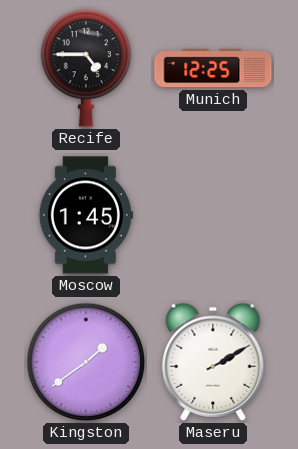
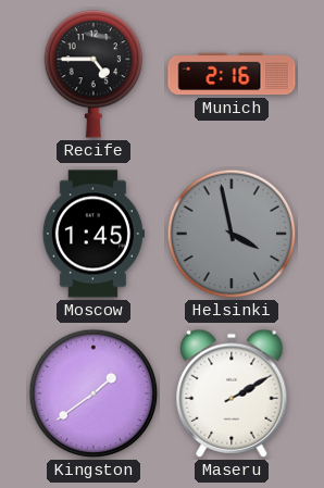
Munich: 12:25 -> 2:16 (232, 74)
Helsinki: none -> 3:58 (232, 234)
